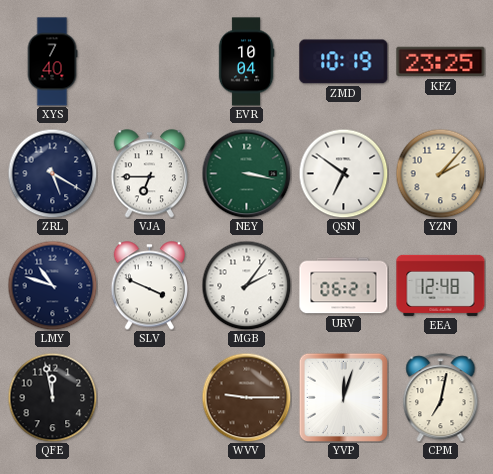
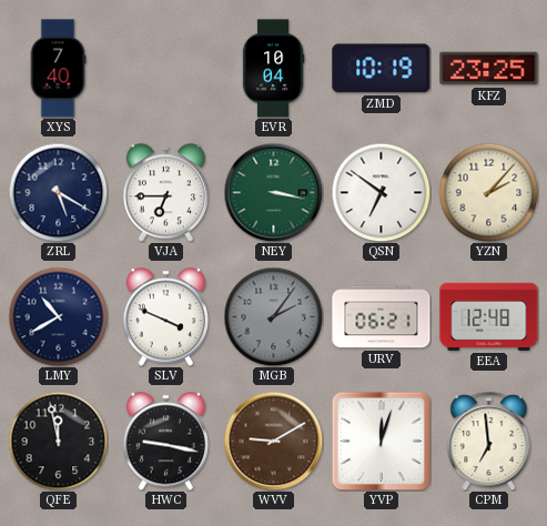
LMY: 10:48 -> 10:40 (58, 316)
MGB dial: white -> grey (273, 316)
HWC: none -> 9:17 (165, 442)
WVV: 9:15 -> 9:10 (273, 441)
CPM: 7:02 -> 6:59 (489, 442)
